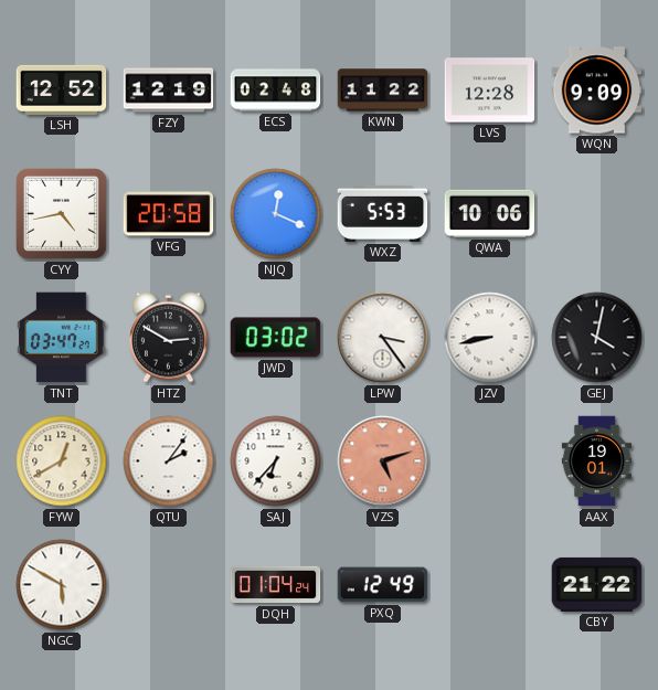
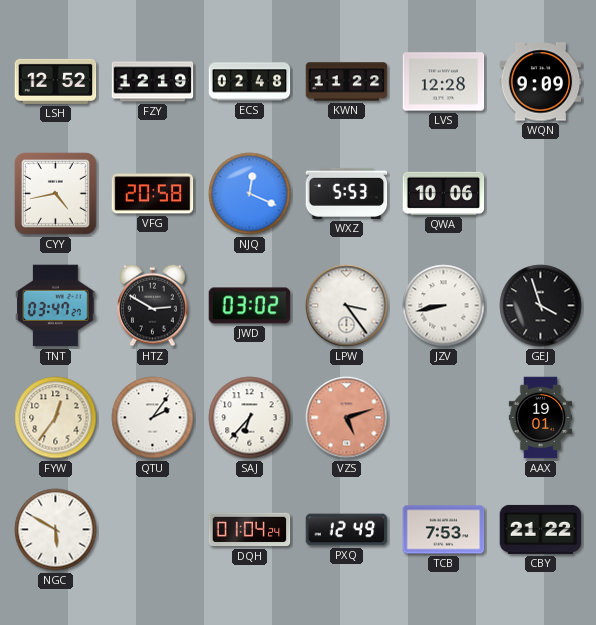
GEJ: 4:02 -> 3:57 (541, 306)
FYW: 12:40 -> 12:36 (56, 418)
TCB: none -> 7:53 (444, 530)
